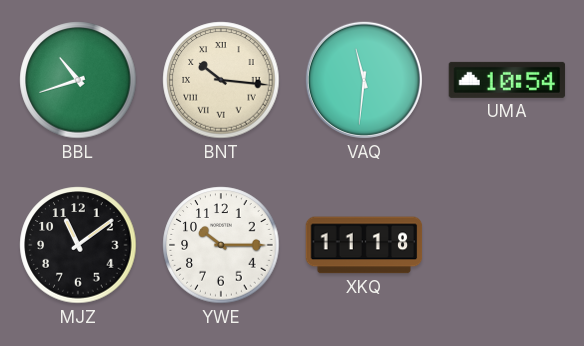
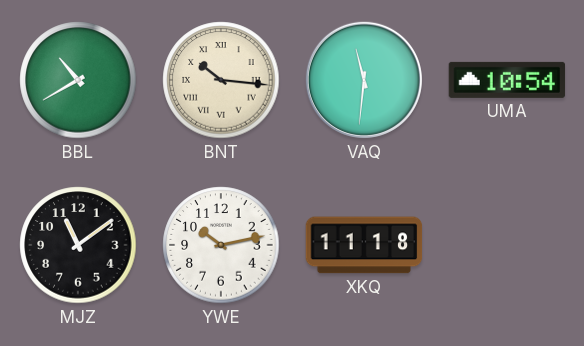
BBL: 10:42 -> 10:40 (78, 80)
YWE: 10:15 -> 10:13 (221, 245)
